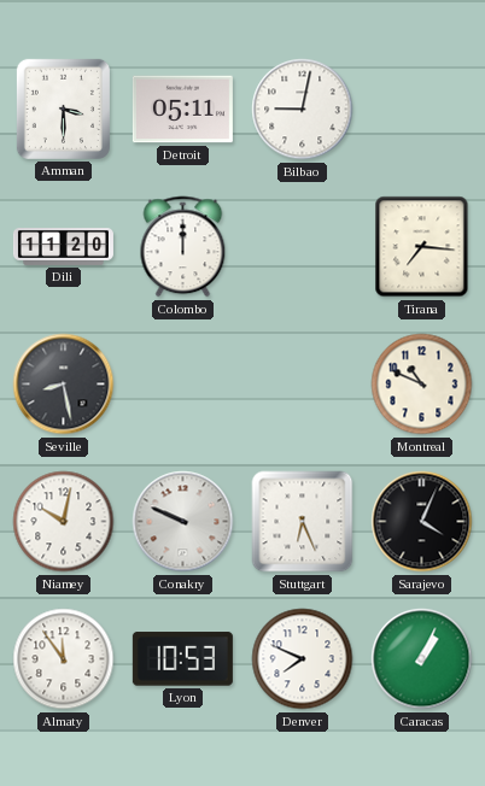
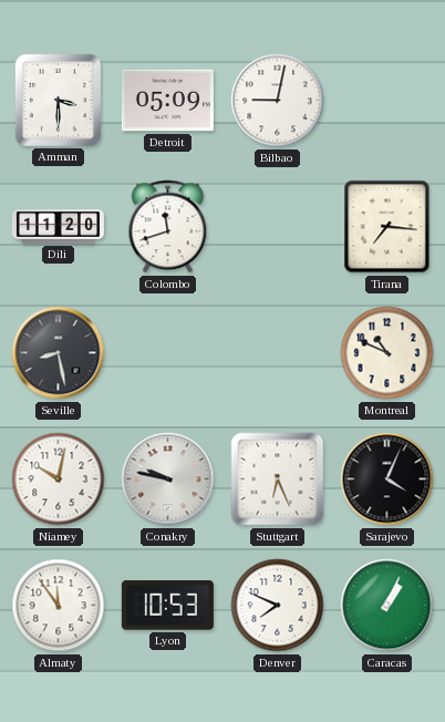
Detroit: 05:11 -> 05:09 (167, 101)
Colombo: 12:00 -> 11:42 (168, 227)
Conakry: 9:49 -> 9:47 (168, 479)
